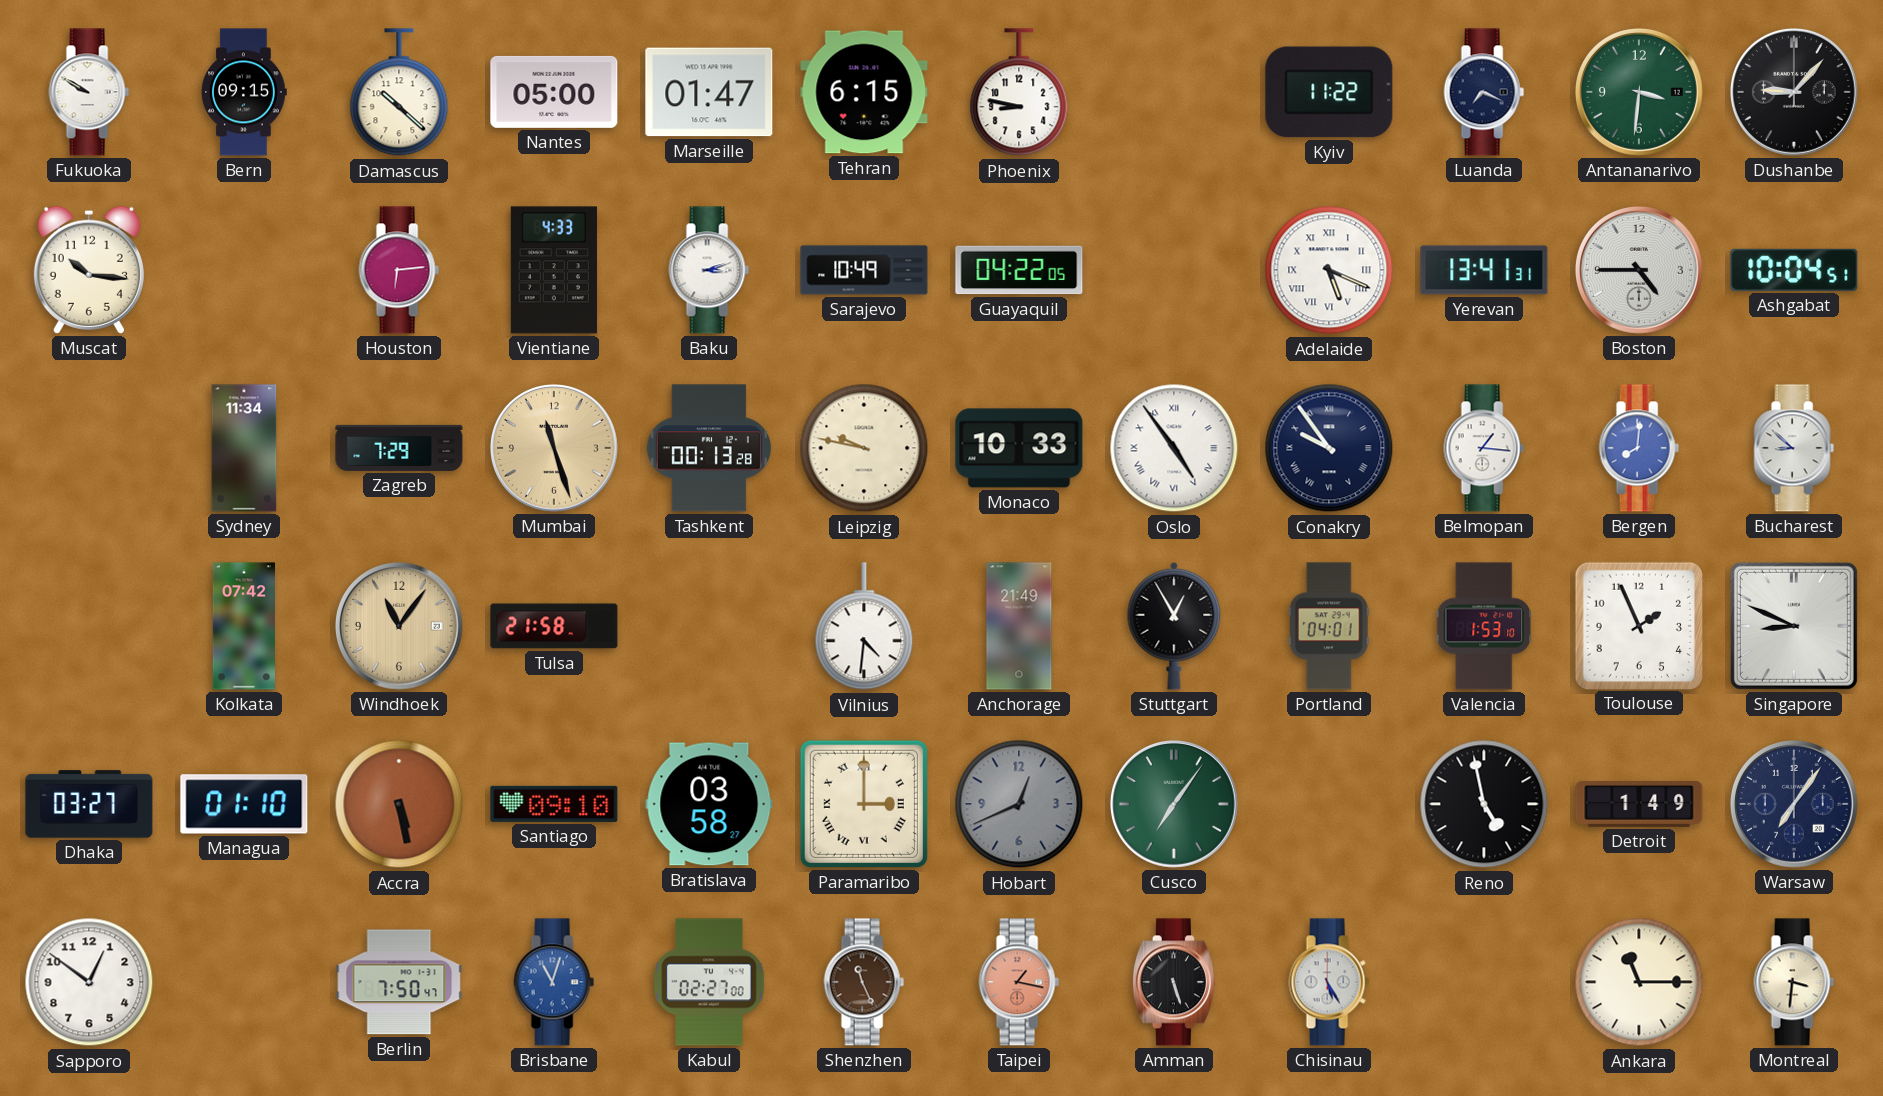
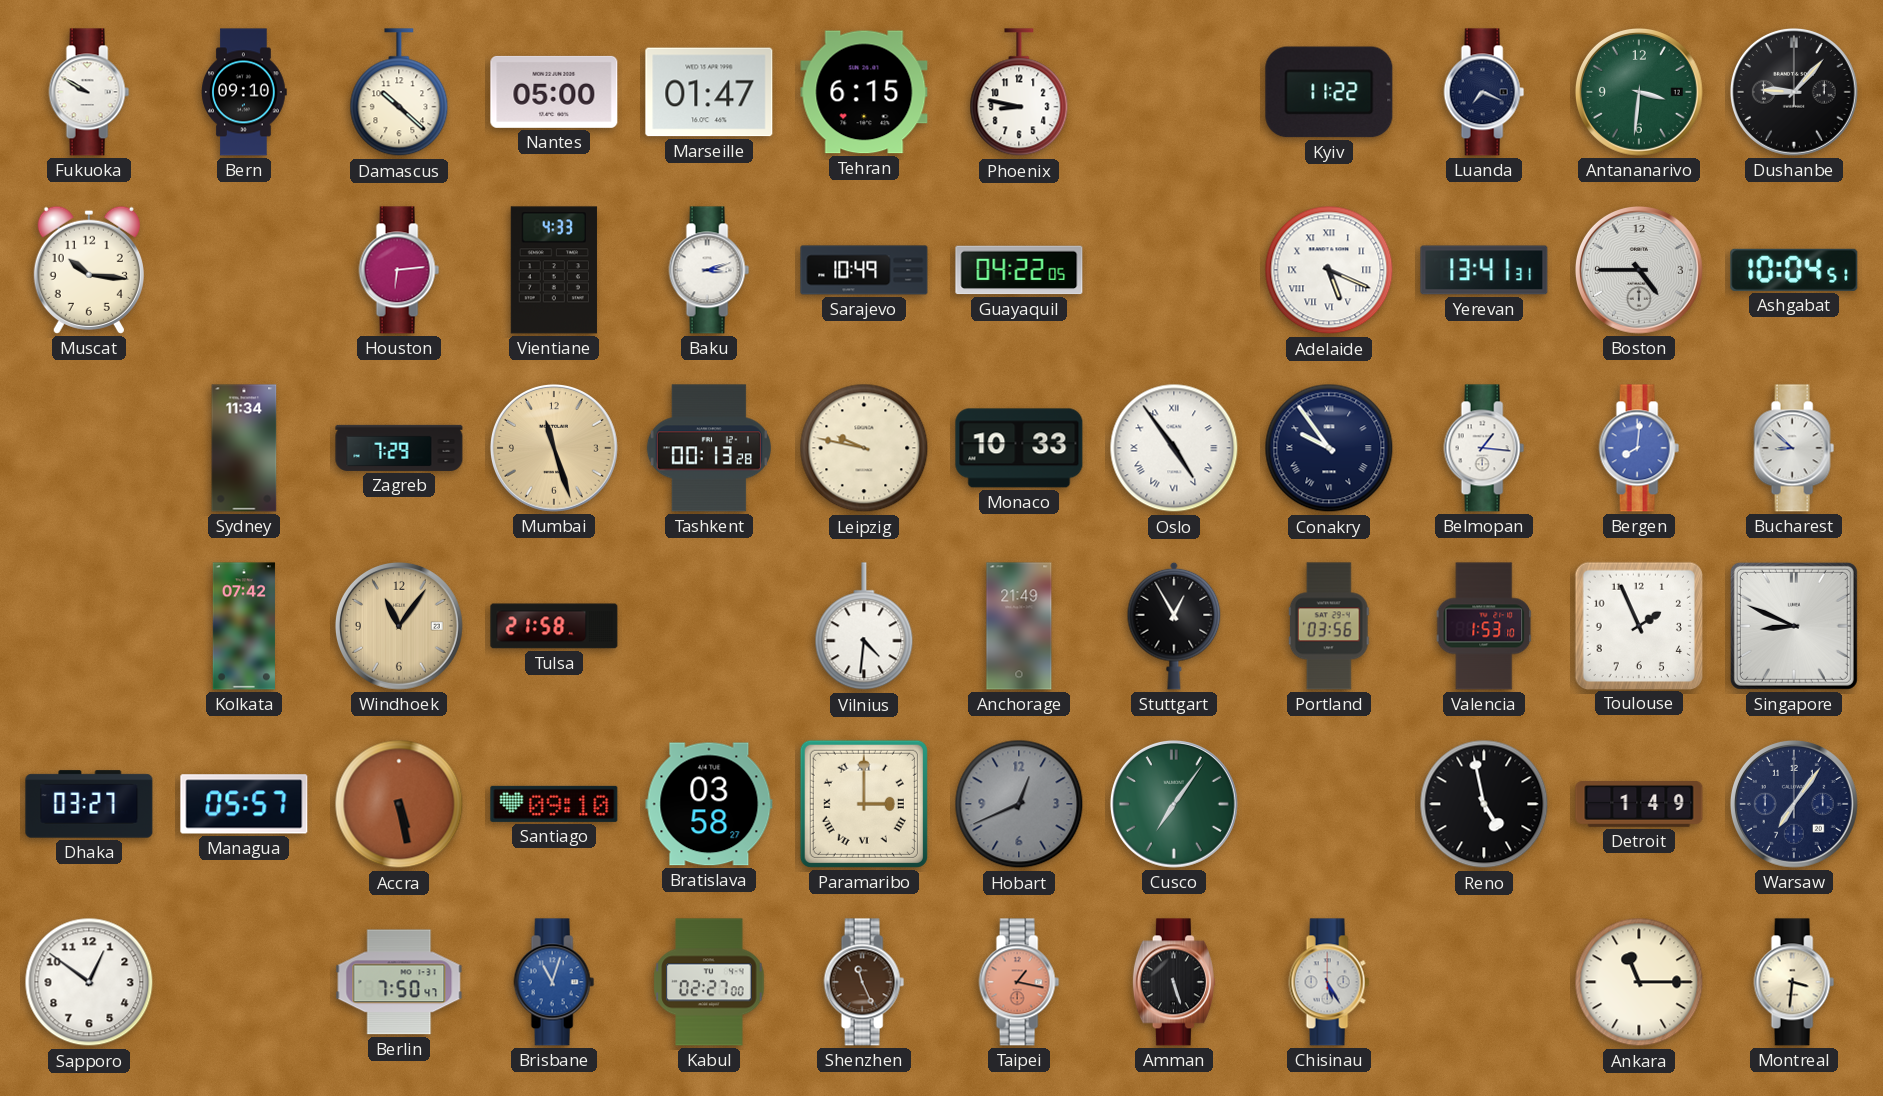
Bern: 09:15 -> 09:10 (244, 92)
Portland: 04:01 -> 03:56 (1329, 626)
Managua: 01:10 -> 05:57 (244, 804)
